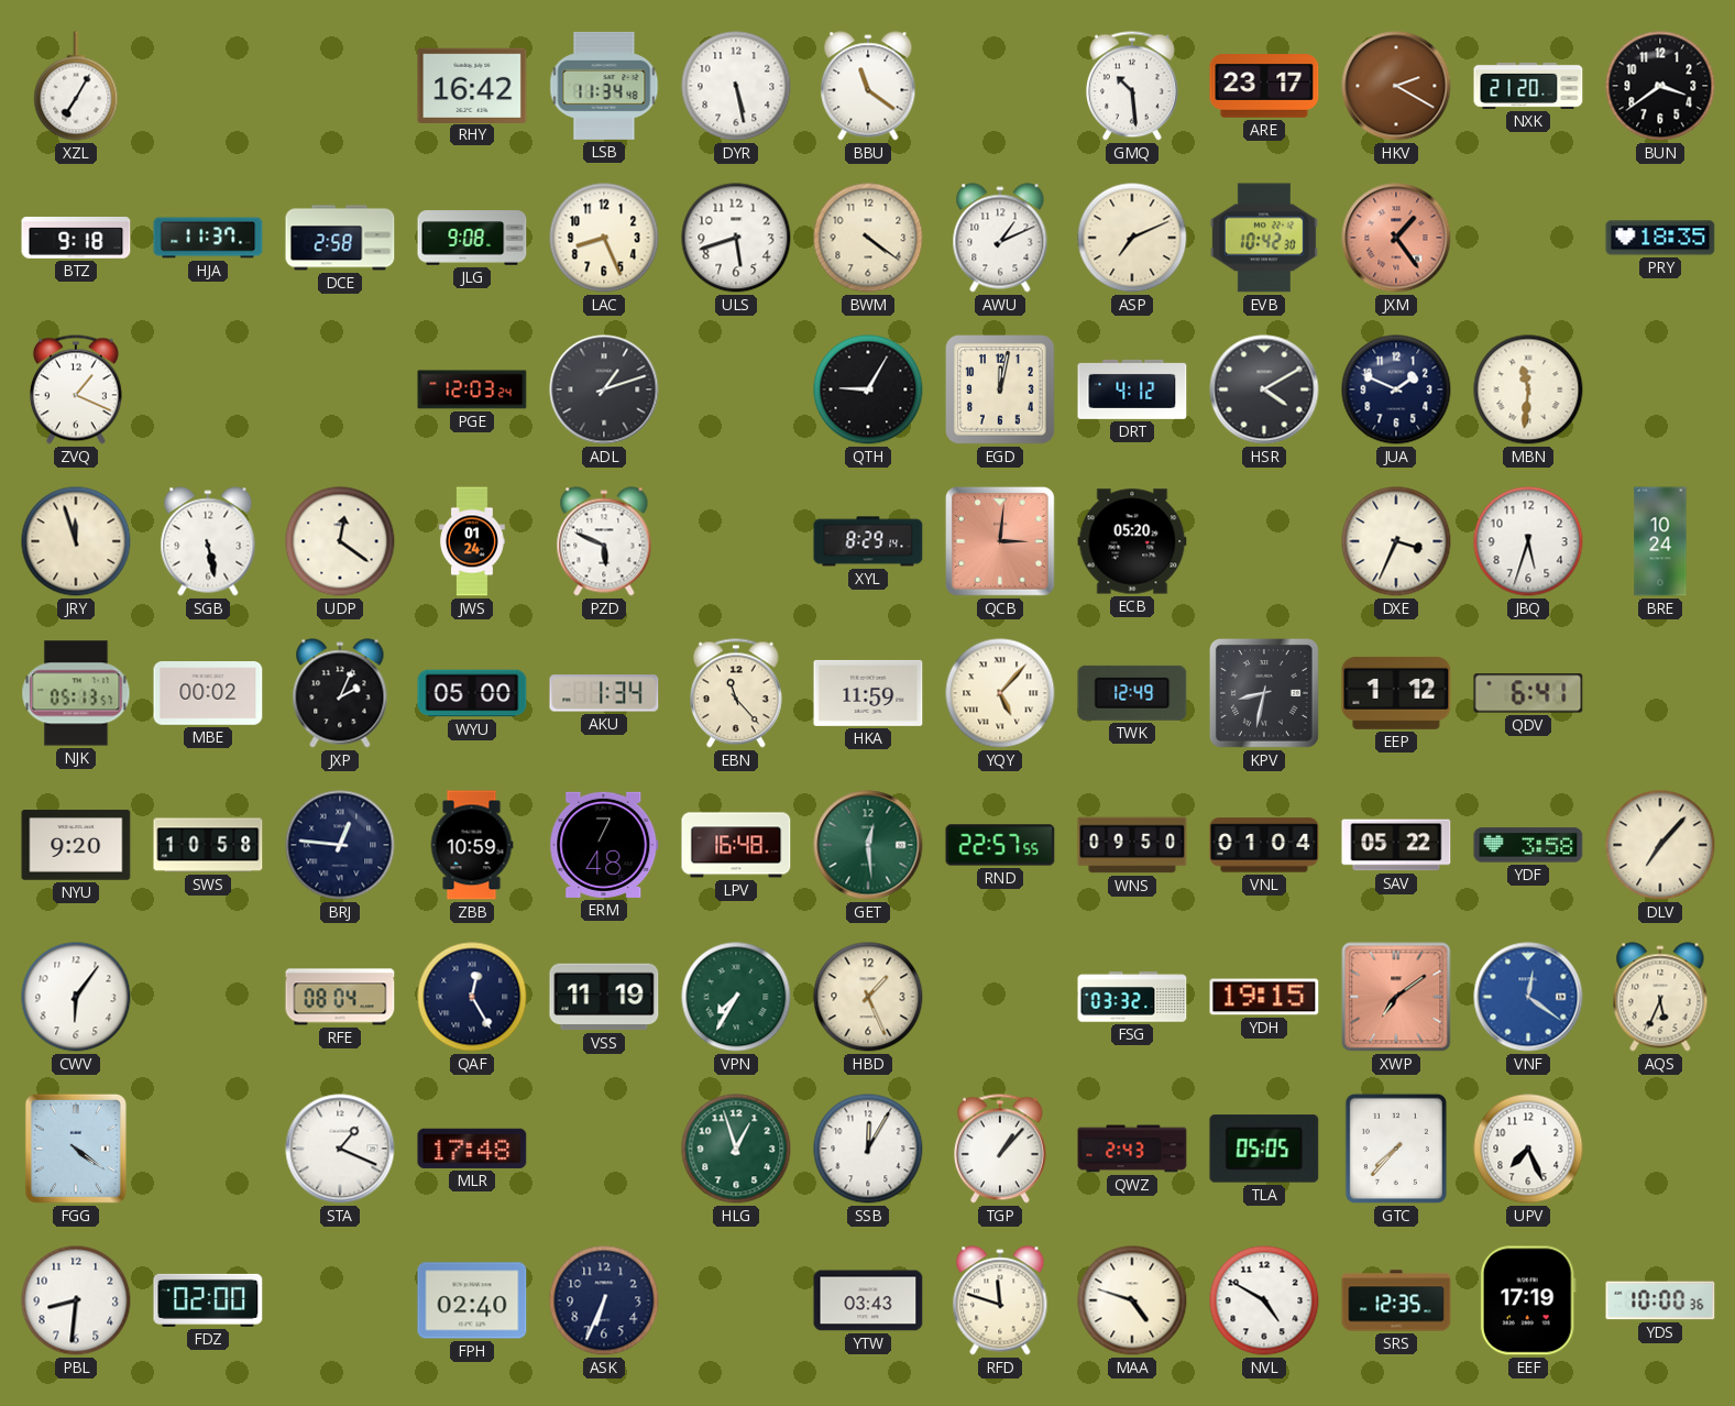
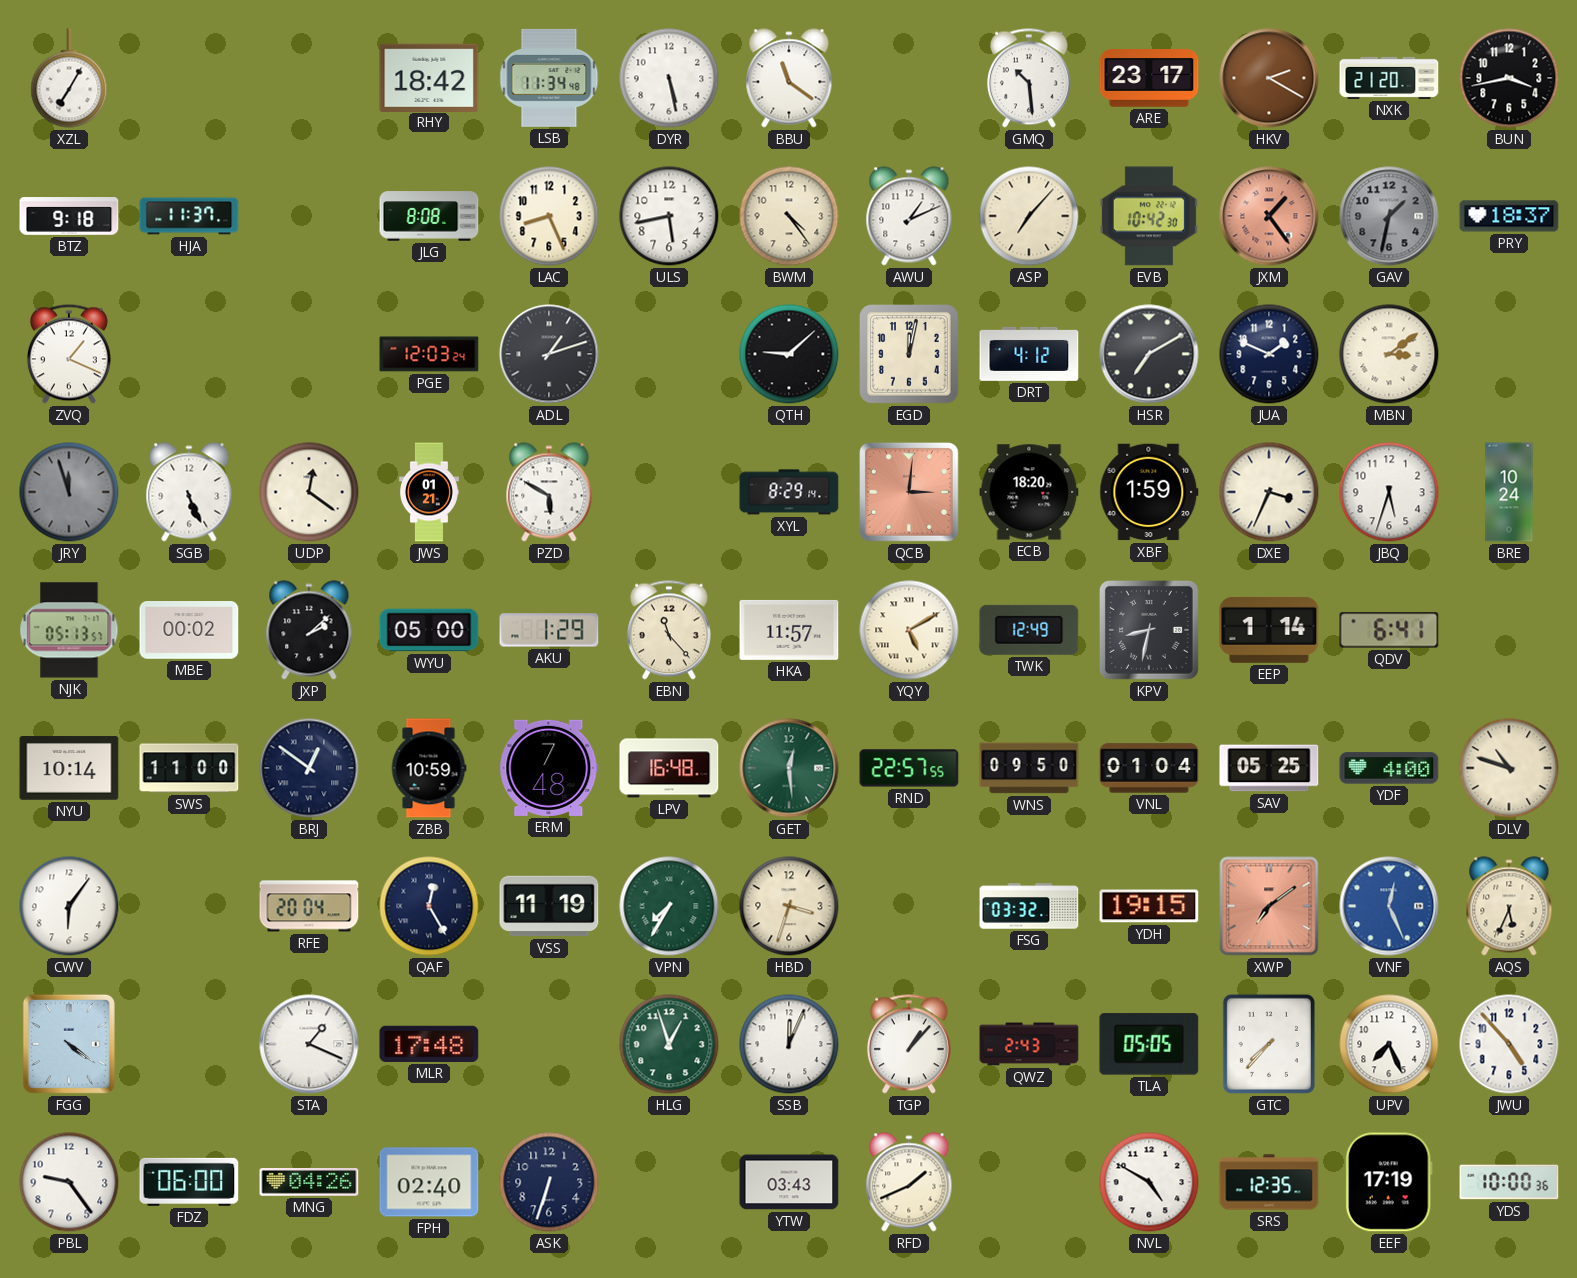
RHY: 16:42 -> 18:42 (429, 77)
BUN: 3:39 -> 3:43 (1509, 78)
DCE: 2:58 -> none (340, 238)
JLG: 9:08 -> 8:08 (429, 216)
ULS: 5:42 -> 5:43 (669, 216)
BWM: 4:21 -> 4:24 (789, 216)
ASP: 7:11 -> 7:07 (1029, 216)
GAV: none -> 1:32 (1389, 216)
PRY: 18:35 -> 18:37 (1509, 216)
QTH: 9:05 -> 9:08 (789, 354)
HSR: 4:10 -> 7:10 (1149, 354)
MBN: 11:31 -> 3:09 (1389, 354)
JRY dial: cream -> grey (69, 492)
SGB: 5:28 -> 5:26 (189, 492)
JWS: 01:24 -> 01:21 (430, 492)
PZD: 5:49 -> 5:50 (549, 492)
ECB: 05:20 -> 18:20 (1029, 492)
XBF: none -> 1:59 (1149, 492)
JXP: 2:04 -> 2:08 (309, 630)
AKU: 1:34 -> 1:29 (549, 630)
HKA: 11:59 -> 11:57 (789, 630)
YQY: 5:07 -> 5:10 (909, 630)
EEP: 1:12 -> 1:14 (1269, 630)
NYU: 9:20 -> 10:14 (69, 768)
SWS: 10:58 -> 11:00 (189, 768)
BRJ: 12:46 -> 12:51 (309, 768)
SAV: 05:22 -> 05:25 (1269, 768)
YDF: 3:58 -> 4:00 (1389, 768)
DLV: 7:07 -> 10:48 (1509, 768)
RFE: 08:04 -> 20:04 (309, 906)
HBD: 1:26 -> 3:33 (789, 906)
VNF: 12:21 -> 12:26 (1389, 906)
SSB: 12:05 -> 12:04 (789, 1044)
JWU: none -> 4:53 (1509, 1044)
PBL: 8:31 -> 9:24 (69, 1182)
FDZ: 02:00 -> 06:00 (189, 1182)
MNG: none -> 04:26 (309, 1182)
ASK: 6:34 -> 6:33 (549, 1182)
RFD: 11:48 -> 1:41 (909, 1182)
MAA: 4:48 -> none (1132, 1300)
